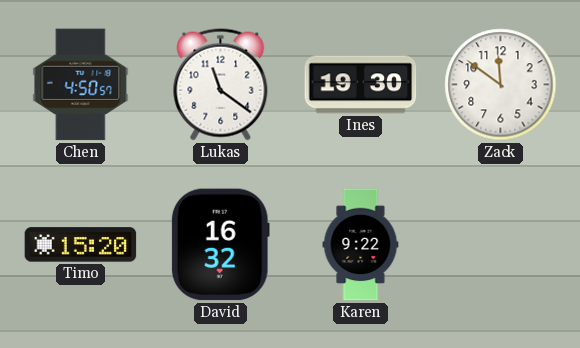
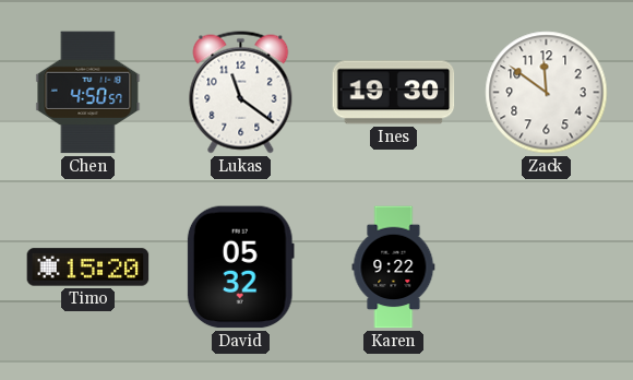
David: 16:32 -> 05:32 (240, 268)
